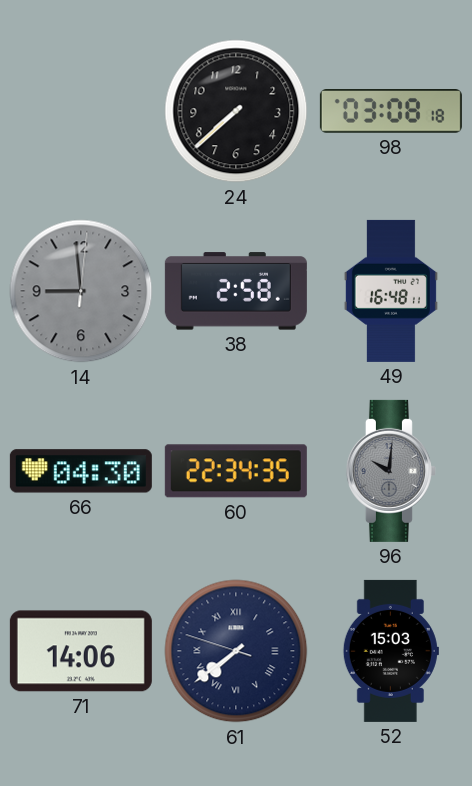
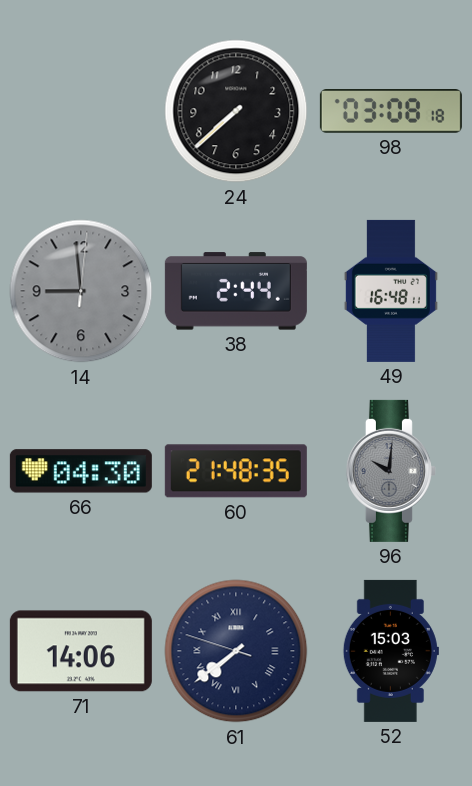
38: 2:58 -> 2:44 (236, 291)
60: 22:34 -> 21:48 (236, 471)
